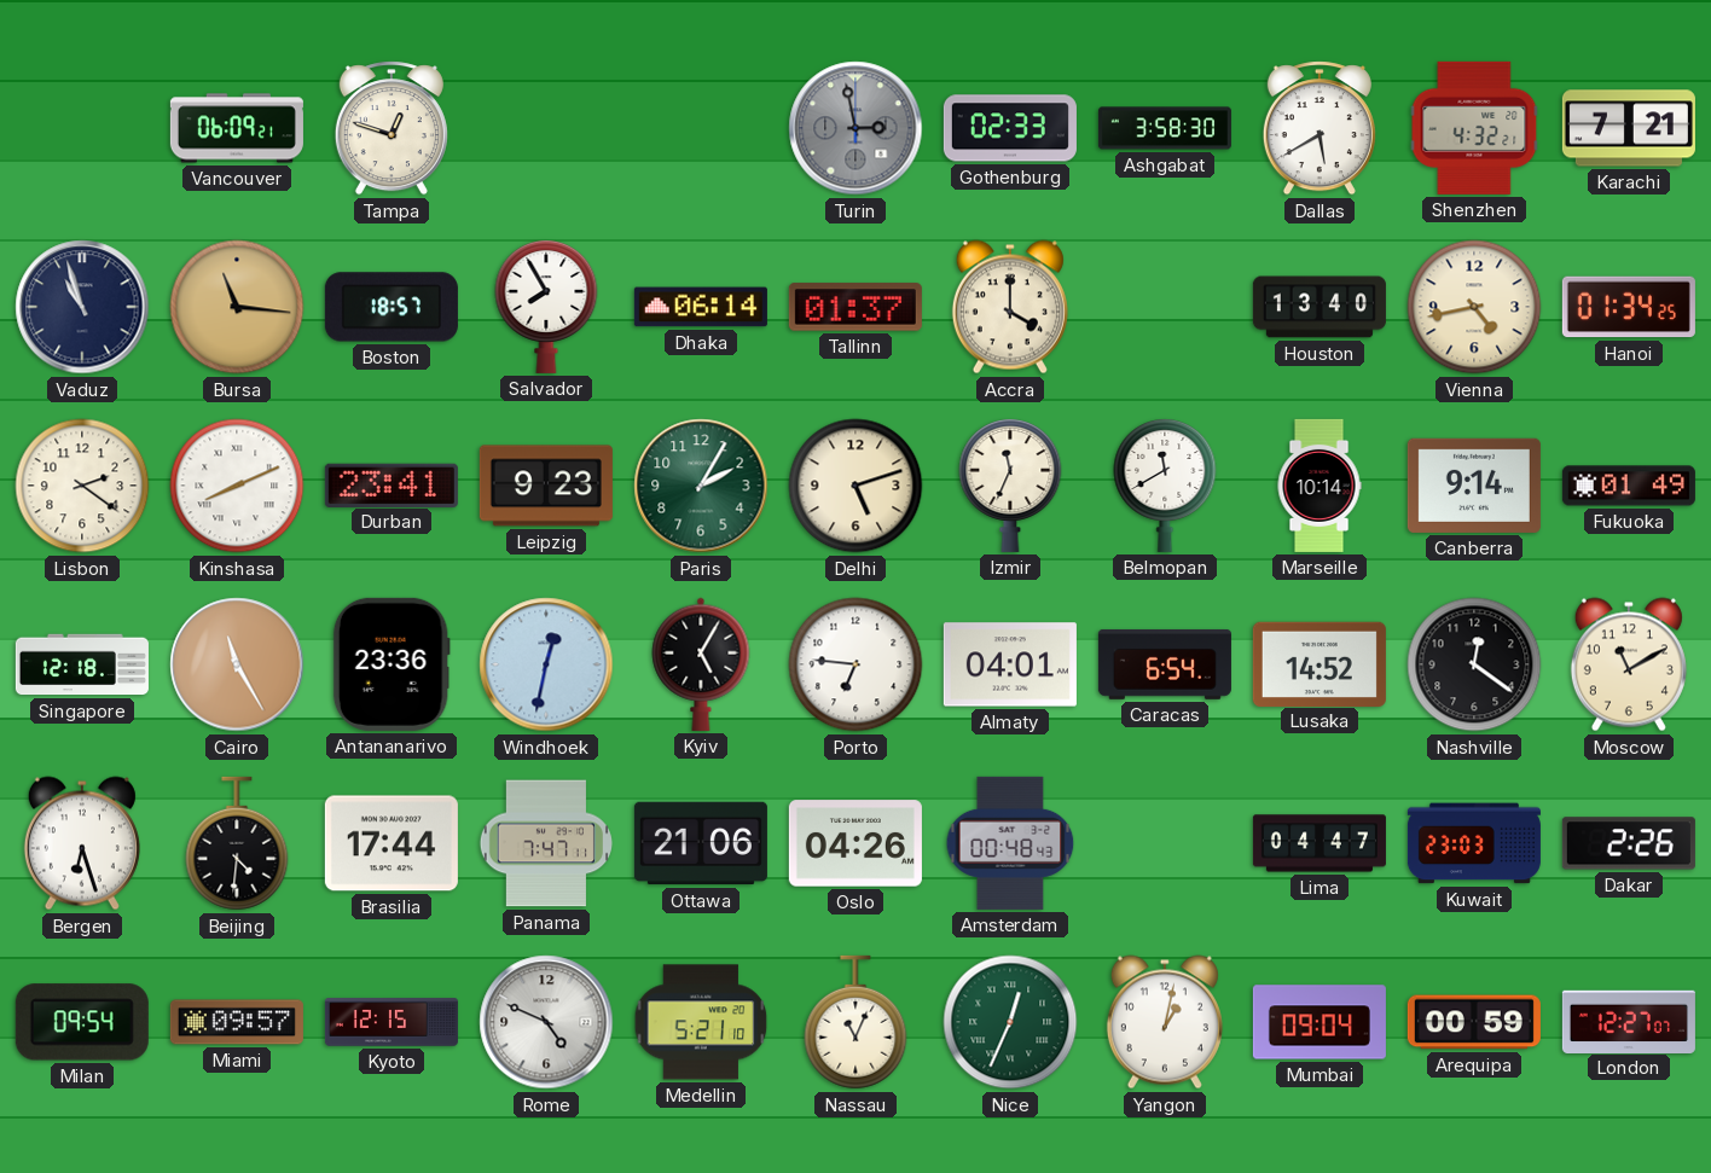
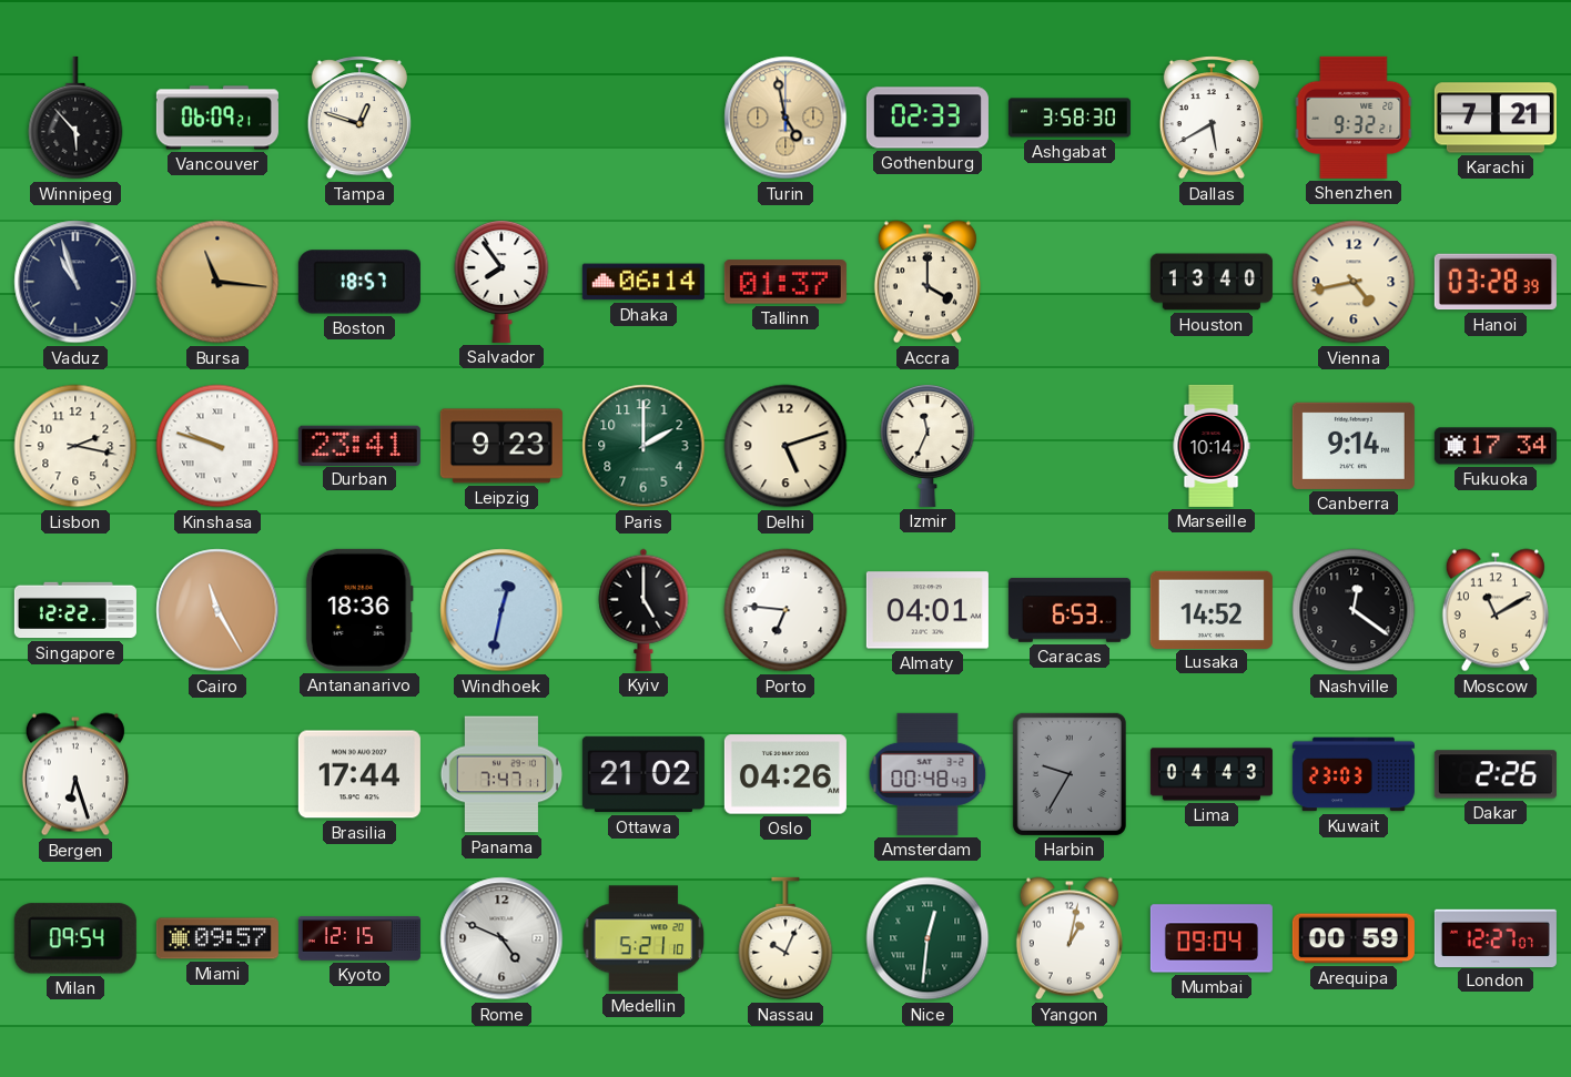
Winnipeg: none -> 5:53 (75, 118)
Turin: 2:58 -> 4:58 (785, 118)
Turin dial: grey -> champagne (785, 118)
Shenzhen: 4:32 -> 9:32 (1354, 118)
Salvador: 7:55 -> 7:54 (501, 282)
Hanoi: 01:34 -> 03:28 (1496, 282)
Lisbon: 2:21 -> 2:17 (75, 446)
Kinshasa: 8:11 -> 9:48 (217, 446)
Paris: 2:05 -> 2:00 (643, 446)
Belmopan: 11:40 -> none (1165, 486)
Fukuoka: 01:49 -> 17:34 (1496, 446)
Singapore: 12:18 -> 12:22 (75, 610)
Antananarivo: 23:36 -> 18:36 (359, 610)
Kyiv: 5:05 -> 5:00 (643, 610)
Caracas: 6:54 -> 6:53 (1070, 610)
Beijing: 4:31 -> none (237, 843)
Ottawa: 21:06 -> 21:02 (643, 774)
Harbin: none -> 9:35 (1070, 774)
Lima: 04:47 -> 04:43 (1212, 774)
Nassau: 11:04 -> 10:04 (785, 938)
Nice: 12:34 -> 12:31 (928, 938)
